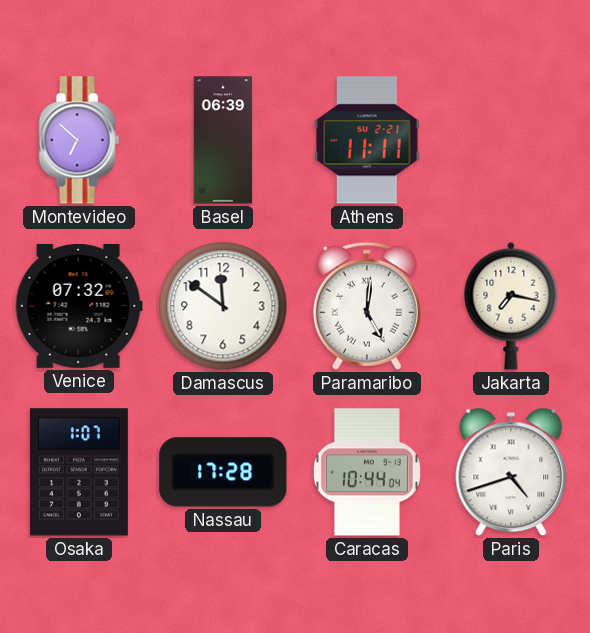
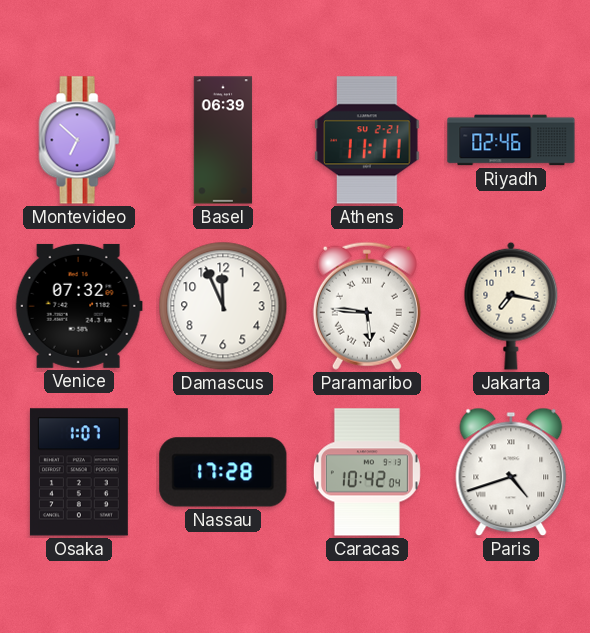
Riyadh: none -> 02:46 (511, 140)
Damascus: 11:51 -> 11:56 (223, 306)
Paramaribo: 5:01 -> 5:46 (367, 306)
Caracas: 10:44 -> 10:42 (367, 472)
